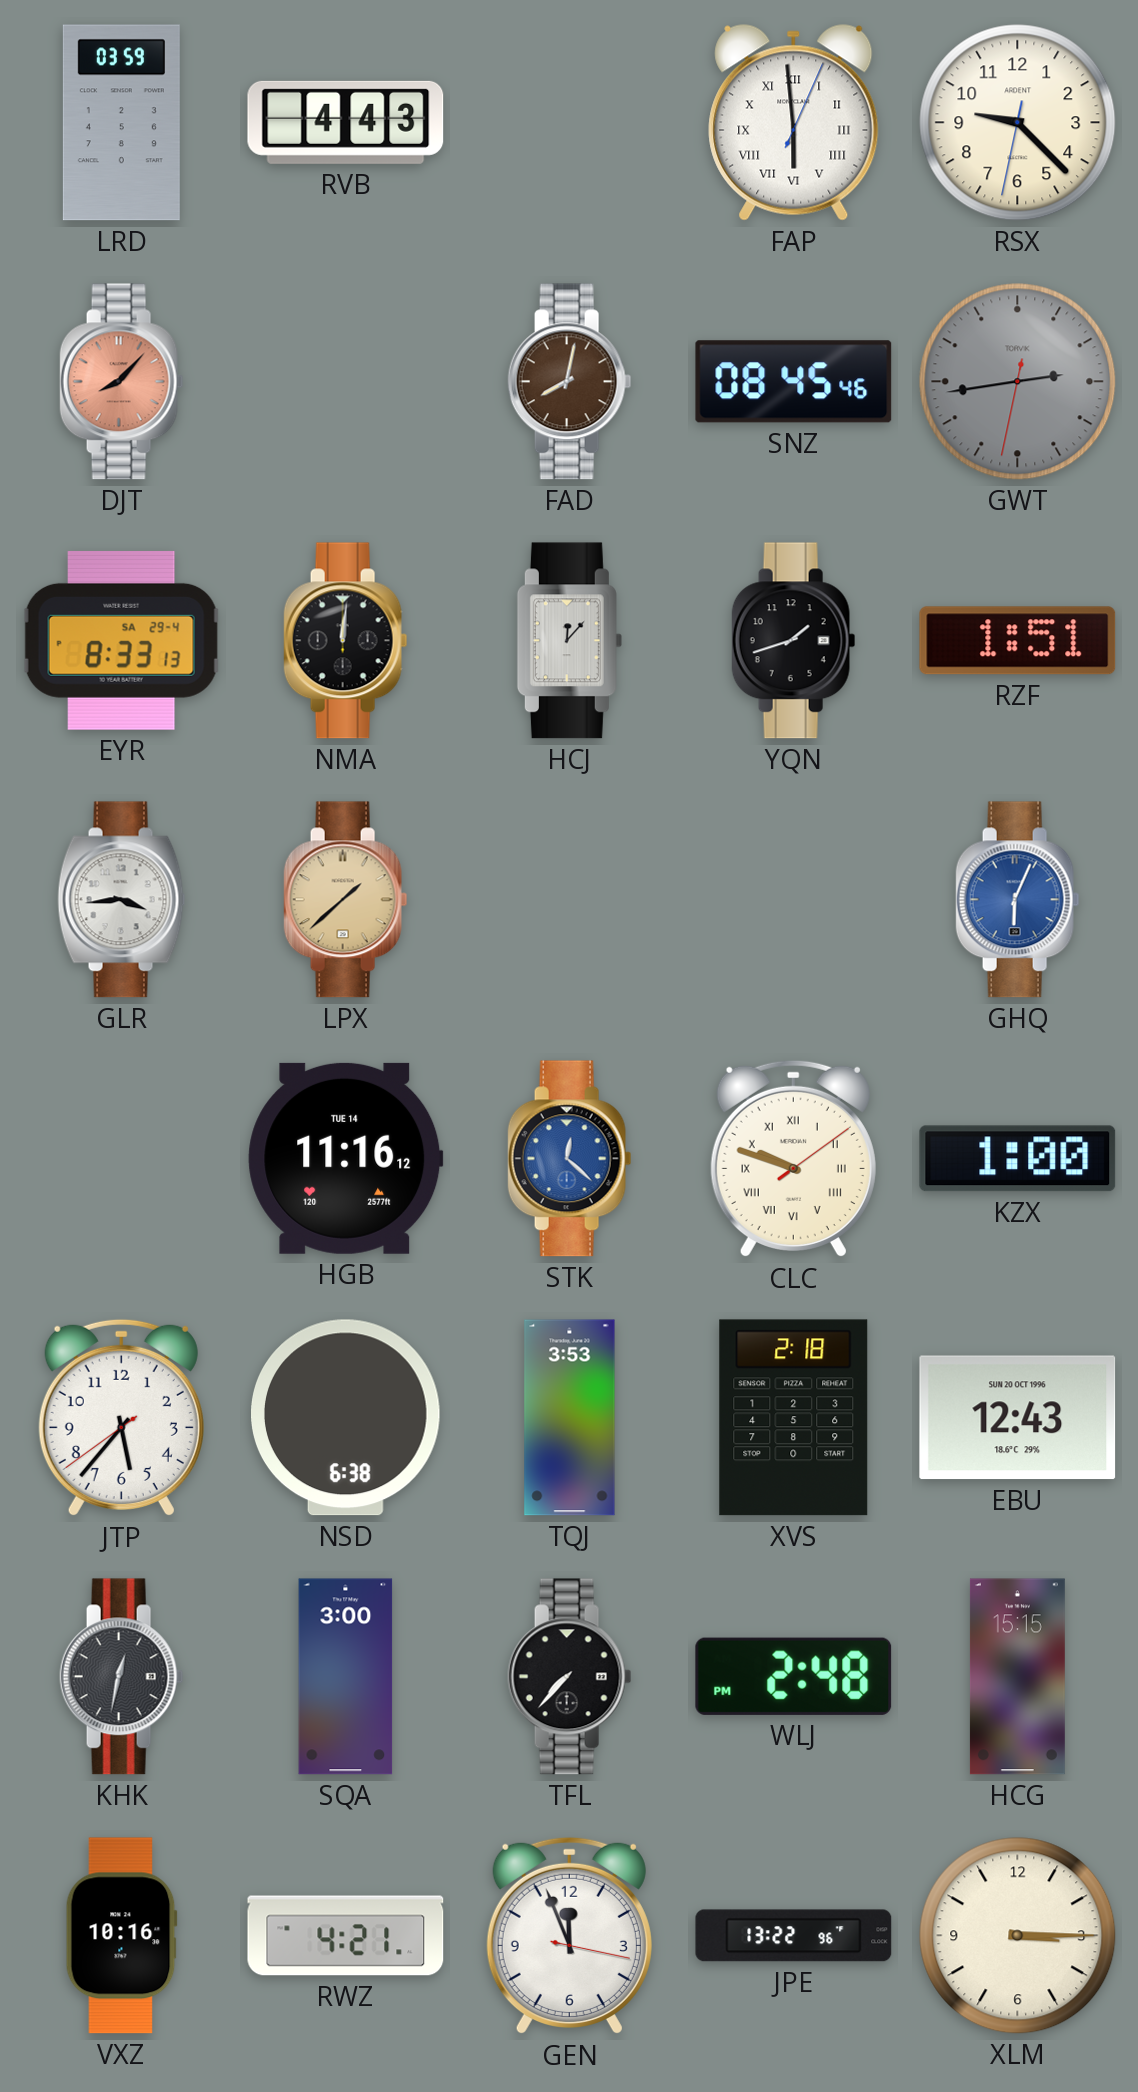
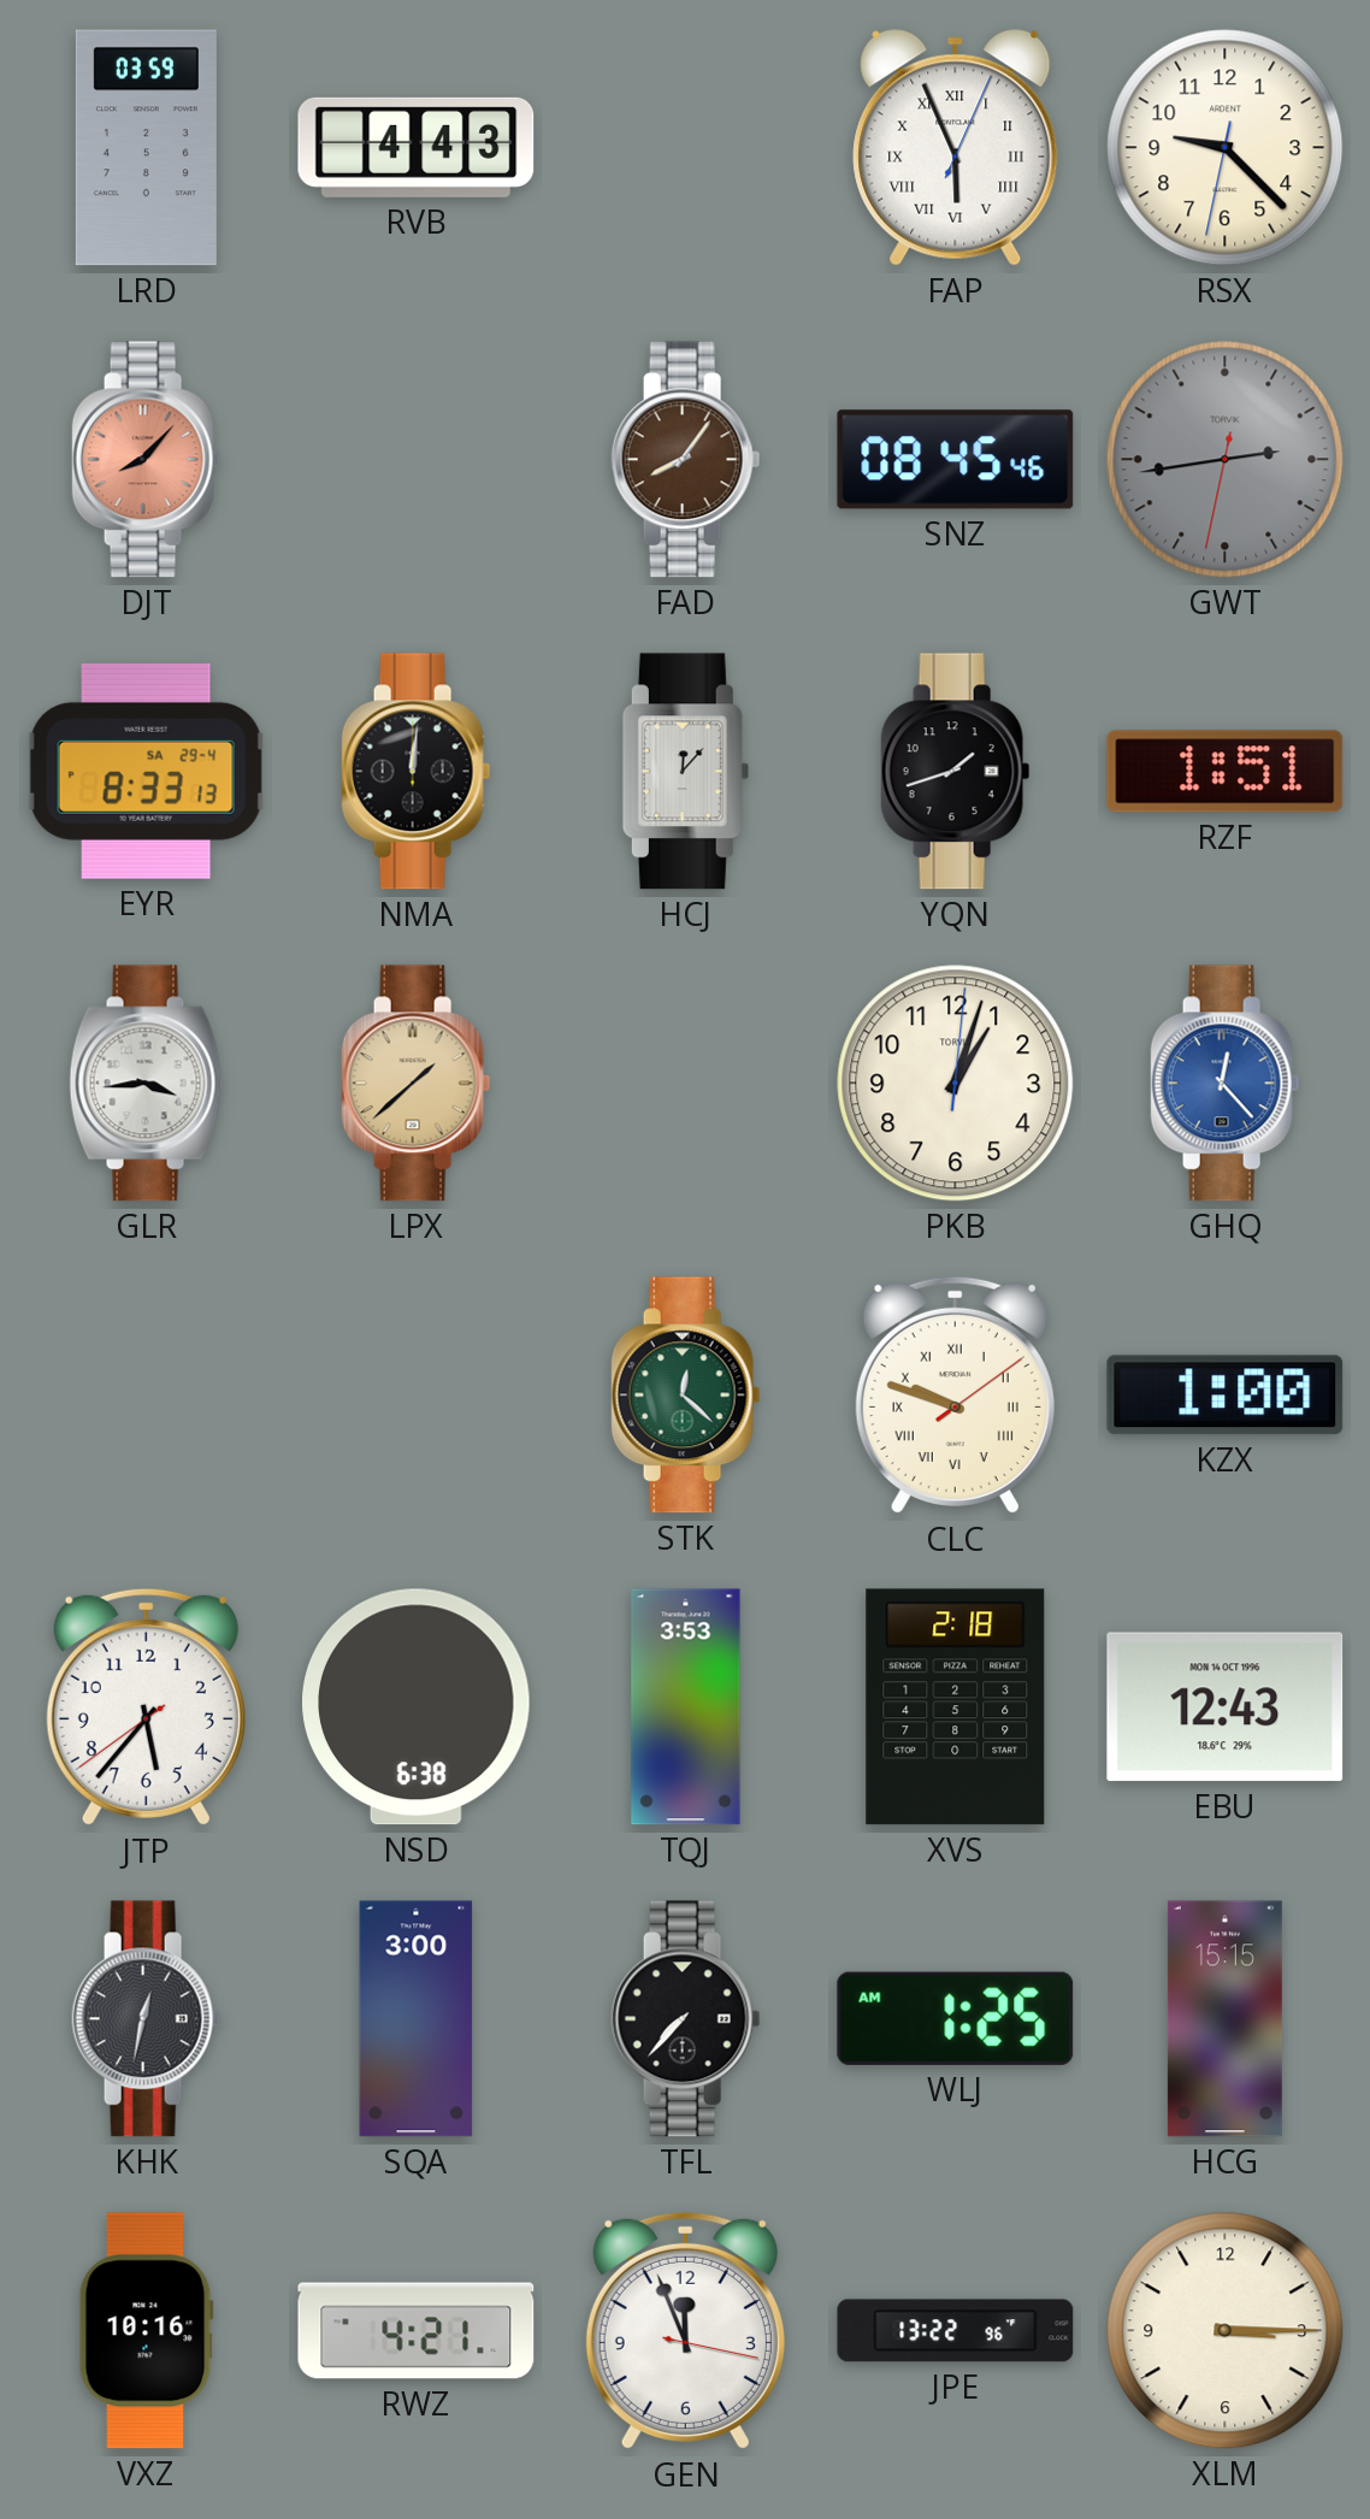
FAP: 5:59 -> 5:56 (956, 148)
FAD: 8:02 -> 8:06 (686, 460)
PKB: none -> 1:03 (956, 1084)
GHQ: 6:04 -> 12:23 (1226, 1084)
HGB: 11:16 -> none (346, 1158)
STK dial: blue -> green (686, 1396)
EBU date: SUN 20 OCT 1996 -> MON 14 OCT 1996 (1226, 1707)
WLJ: 2:48 -> 1:25 (956, 2018)
